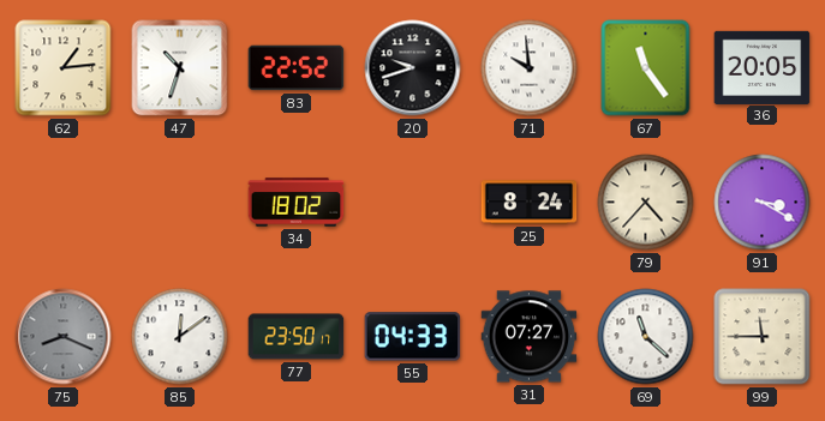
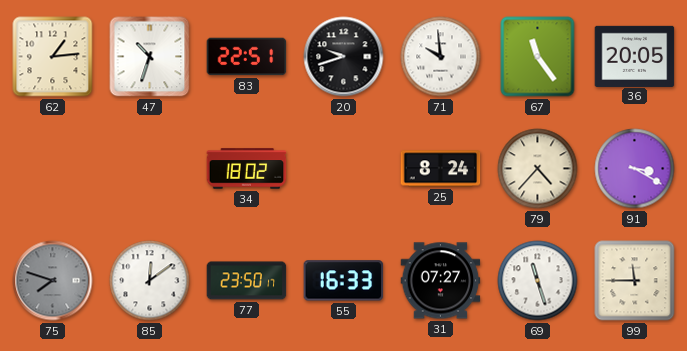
83: 22:52 -> 22:51 (247, 57)
75: 8:19 -> 7:48 (53, 281)
55: 04:33 -> 16:33 (344, 281)
69: 11:22 -> 11:27 (538, 281)
